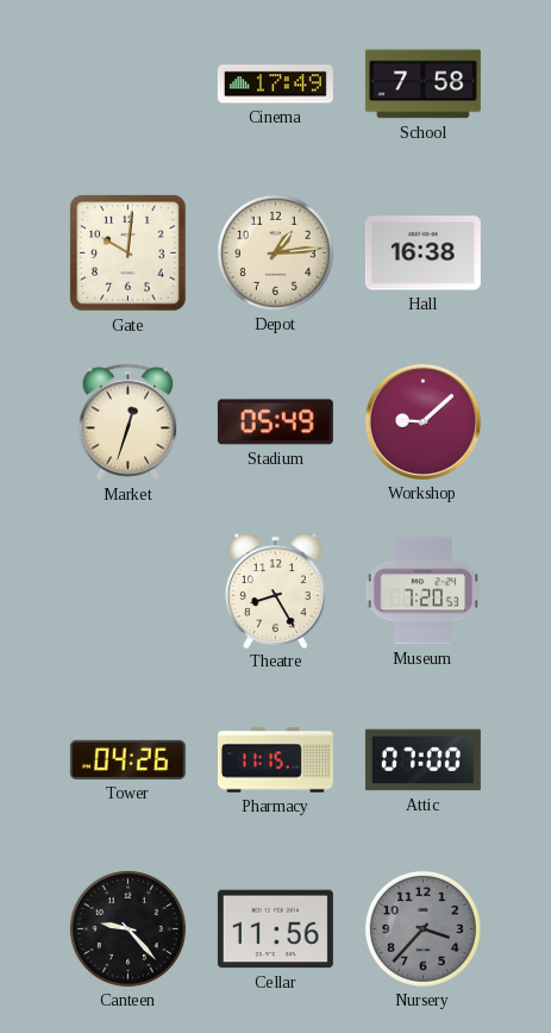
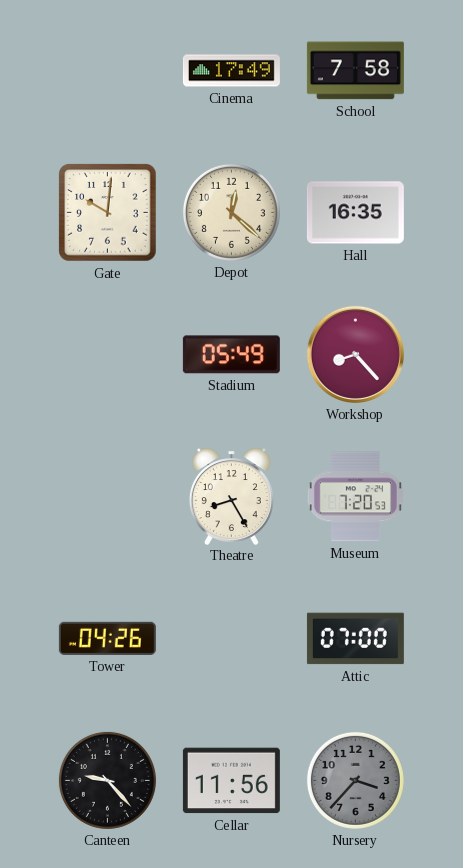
Depot: 1:14 -> 12:22 (231, 212)
Hall: 16:38 -> 16:35 (355, 213)
Market: 12:33 -> none (129, 422)
Workshop: 9:08 -> 8:23 (355, 354)
Pharmacy: 11:15 -> none (275, 760)
